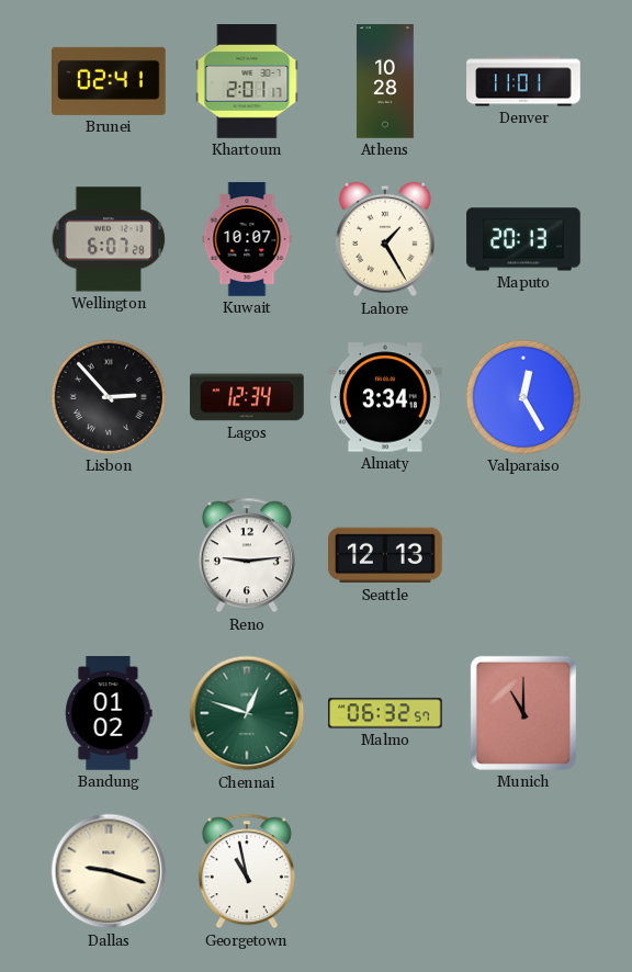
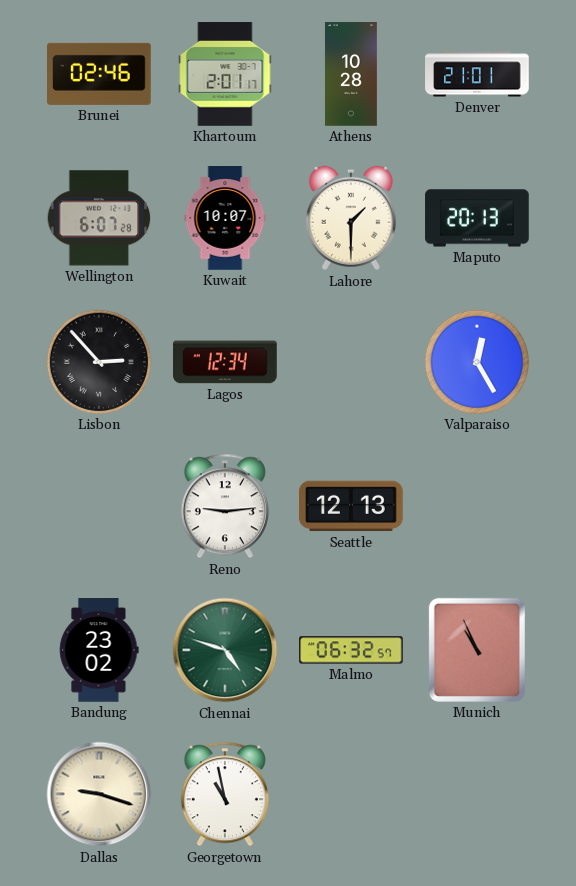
Brunei: 02:41 -> 02:46 (100, 74)
Denver: 11:01 -> 21:01 (477, 74)
Lahore: 1:25 -> 1:30 (351, 218)
Almaty: 3:34 -> none (386, 397)
Bandung: 01:02 -> 23:02 (99, 650)
Chennai: 12:48 -> 4:48 (225, 650)
Munich: 11:00 -> 10:56 (477, 650)
